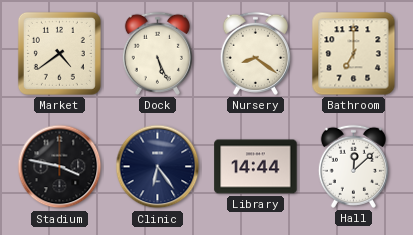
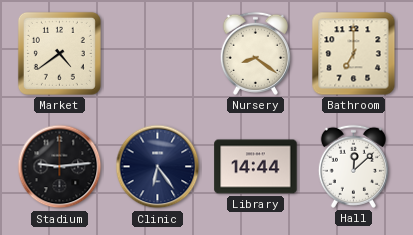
Dock: 5:26 -> none (157, 53)
Stadium: 3:47 -> 9:14 (60, 167)
